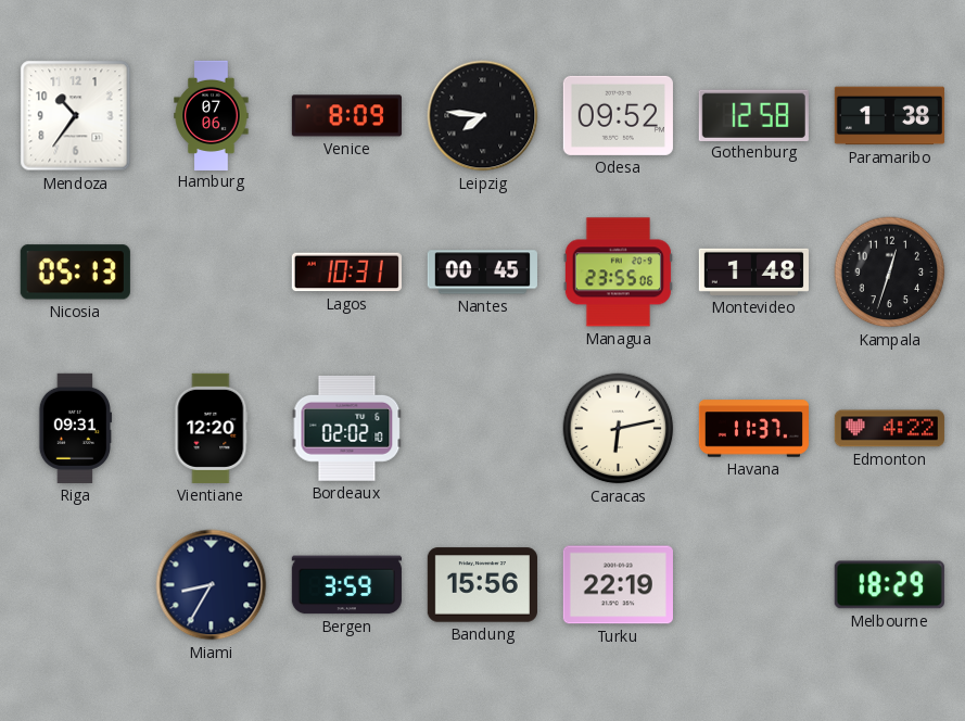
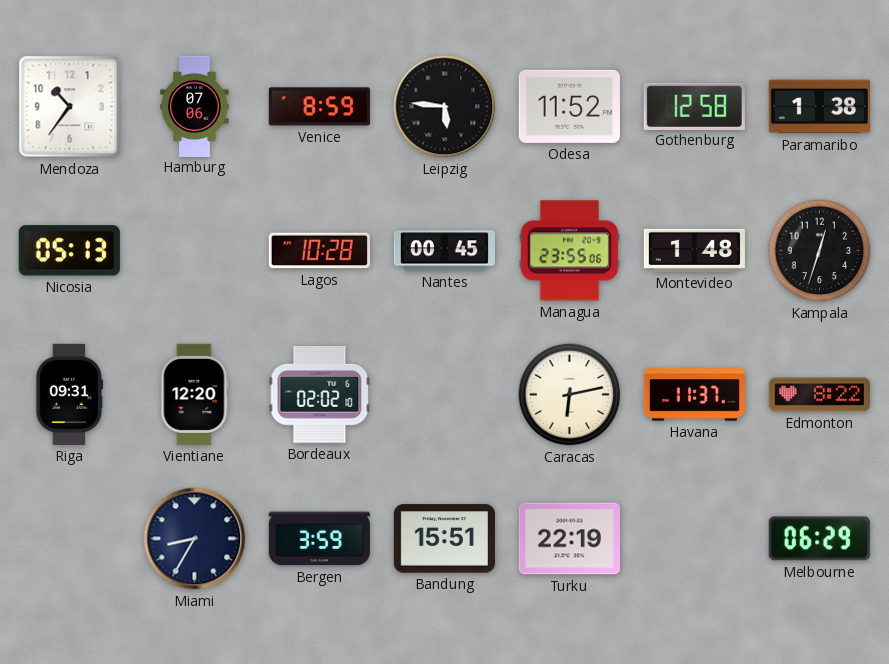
Venice: 8:09 -> 8:59 (319, 107)
Leipzig: 7:46 -> 5:46 (445, 107)
Odesa: 09:52 -> 11:52 (569, 106)
Lagos: 10:31 -> 10:28 (319, 251)
Edmonton: 4:22 -> 8:22 (819, 395)
Bandung: 15:56 -> 15:51 (444, 539)
Melbourne: 18:29 -> 06:29 (819, 539)
